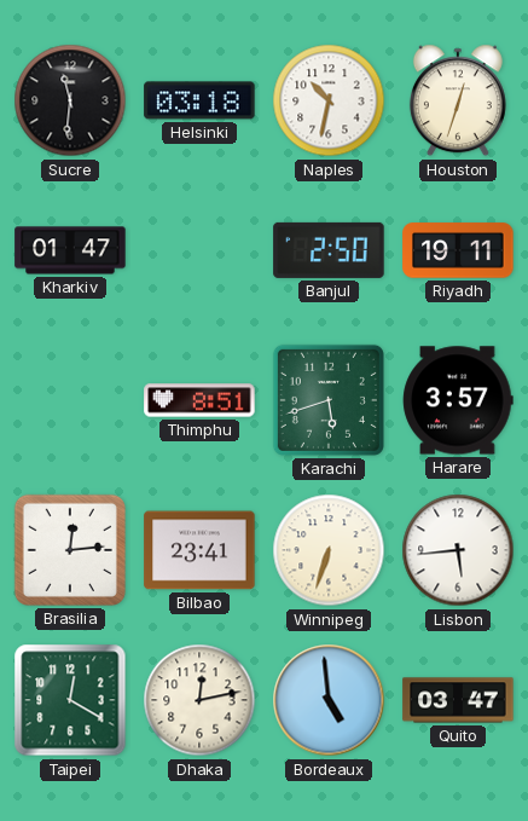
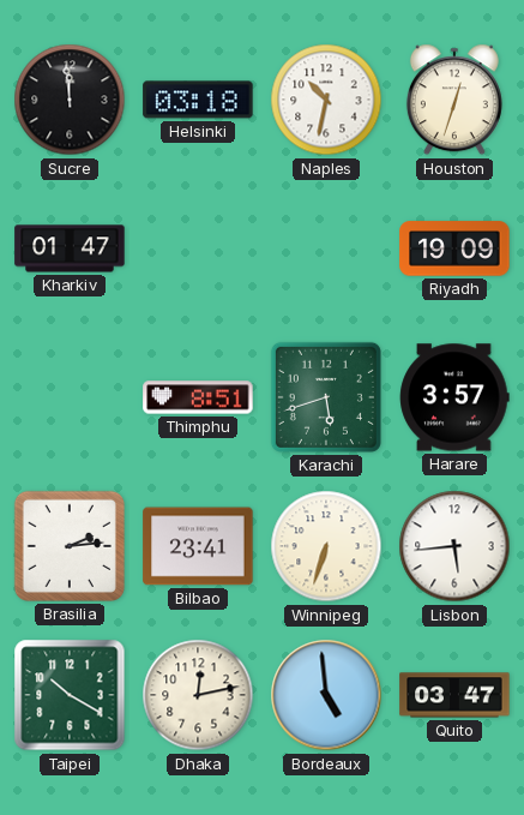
Sucre: 11:31 -> 11:59 (70, 100)
Banjul: 2:50 -> none (329, 250)
Riyadh: 19:11 -> 19:09 (454, 248)
Brasilia: 12:14 -> 2:14 (70, 546)
Taipei: 12:20 -> 10:20 (70, 695)
